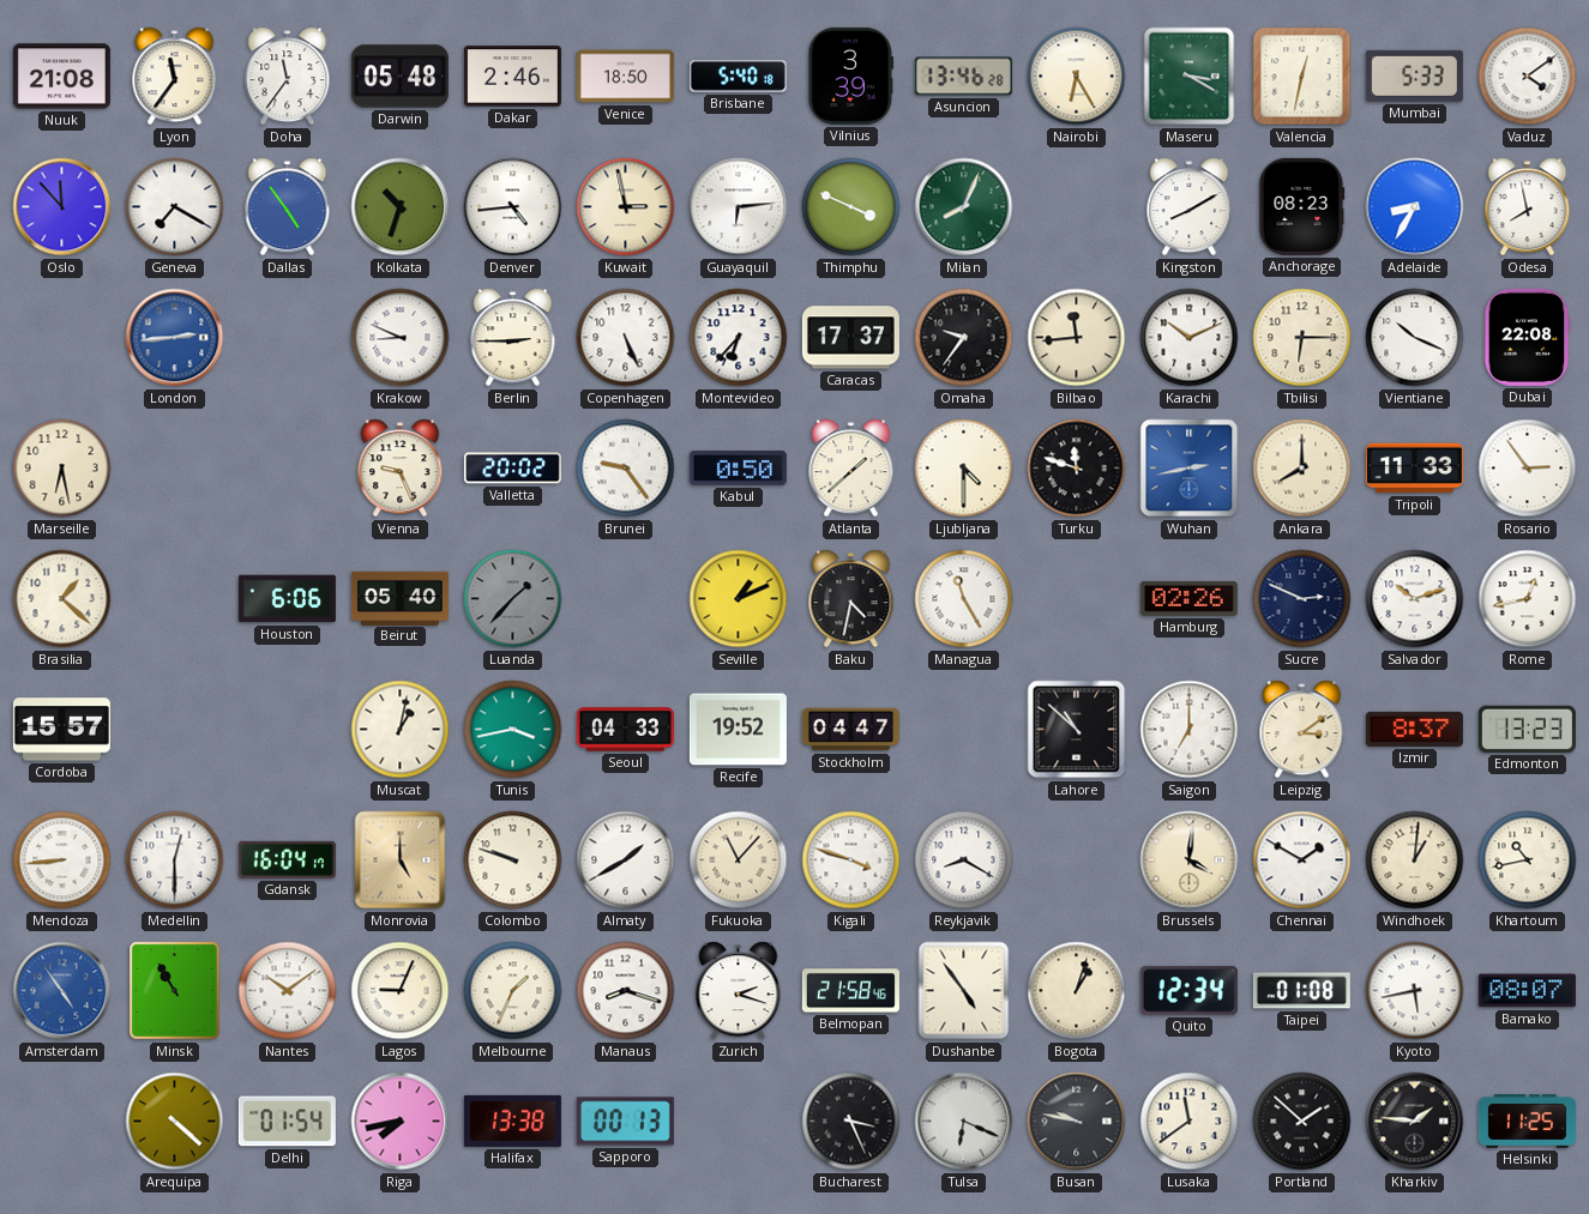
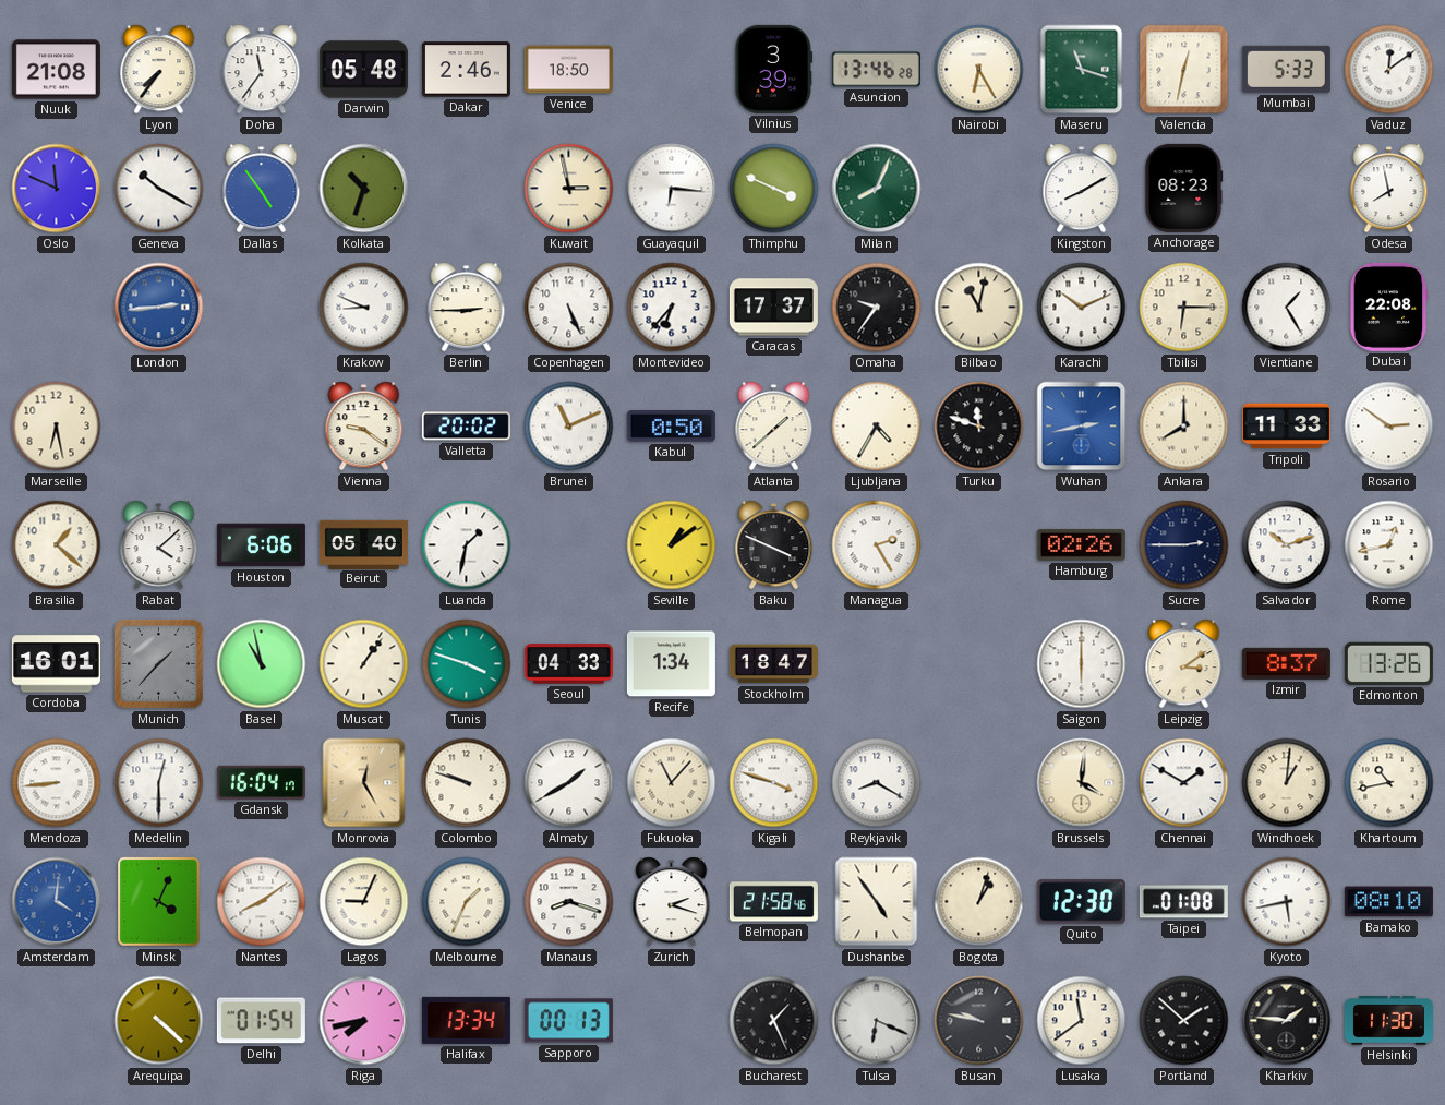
Lyon: 11:36 -> 7:36 (159, 70)
Brisbane: 5:40 -> none (738, 77)
Maseru: 3:20 -> 11:18 (1082, 70)
Vaduz: 4:09 -> 12:09 (1389, 70)
Oslo: 11:53 -> 11:49 (57, 189)
Geneva: 7:20 -> 10:20 (159, 189)
Denver: 4:44 -> none (513, 207)
Guayaquil: 6:14 -> 6:16 (672, 189)
Adelaide: 8:35 -> none (1415, 207)
Bilbao: 11:44 -> 11:02 (979, 308)
Vientiane: 10:19 -> 1:25 (1287, 308)
Vienna: 9:26 -> 9:21 (364, 427)
Brunei: 9:24 -> 11:11 (569, 427)
Ljubljana: 4:30 -> 4:35 (877, 427)
Rosario: 2:54 -> 2:51 (1389, 427)
Rabat: none -> 4:08 (159, 545)
Luanda: 1:37 -> 1:32 (467, 545)
Luanda dial: grey -> white (467, 545)
Seville: 1:11 -> 1:09 (672, 545)
Baku: 4:32 -> 3:49 (774, 545)
Managua: 11:25 -> 2:25 (877, 545)
Sucre: 2:49 -> 2:45 (1184, 545)
Cordoba: 15:57 -> 16:01 (56, 664)
Munich: none -> 1:37 (158, 663)
Basel: none -> 10:58 (262, 664)
Muscat: 1:02 -> 1:06 (364, 664)
Tunis: 3:43 -> 3:48 (467, 664)
Recife: 19:52 -> 1:34 (671, 664)
Stockholm: 04:47 -> 18:47 (773, 664)
Lahore: 10:52 -> none (1077, 730)
Saigon: 7:00 -> 6:00 (1082, 664)
Edmonton: 13:23 -> 13:26 (1388, 663)
Monrovia: 5:00 -> 12:25 (364, 783)
Amsterdam: 4:54 -> 4:01 (57, 902)
Minsk: 10:55 -> 4:04 (159, 902)
Nantes: 10:09 -> 8:09 (262, 902)
Quito: 12:34 -> 12:30 (1081, 902)
Bamako: 08:07 -> 08:10 (1388, 902)
Halifax: 13:38 -> 13:34 (466, 1020)
Bucharest: 3:26 -> 1:26 (774, 1021)
Helsinki: 11:25 -> 11:30 (1388, 1020)
